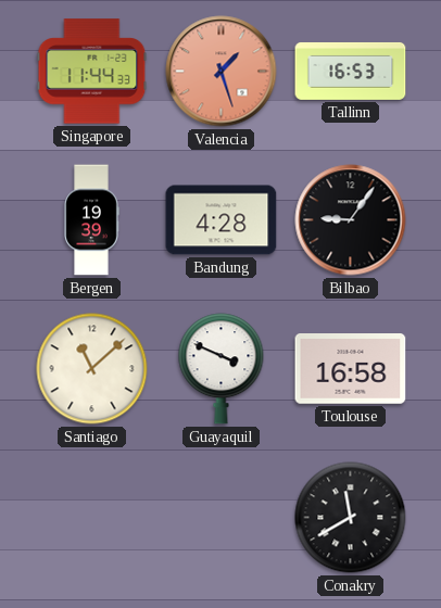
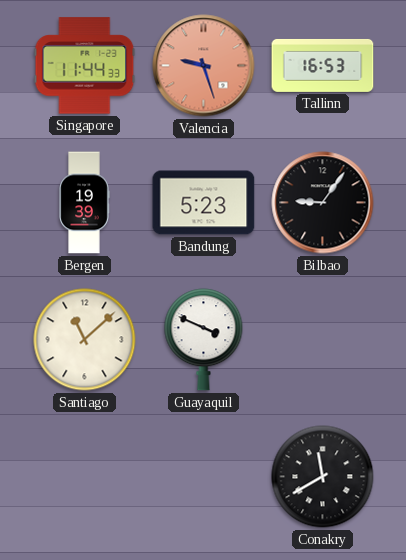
Valencia: 1:27 -> 9:27 (204, 66)
Bandung: 4:28 -> 5:23 (204, 203)
Toulouse: 16:58 -> none (351, 369)
